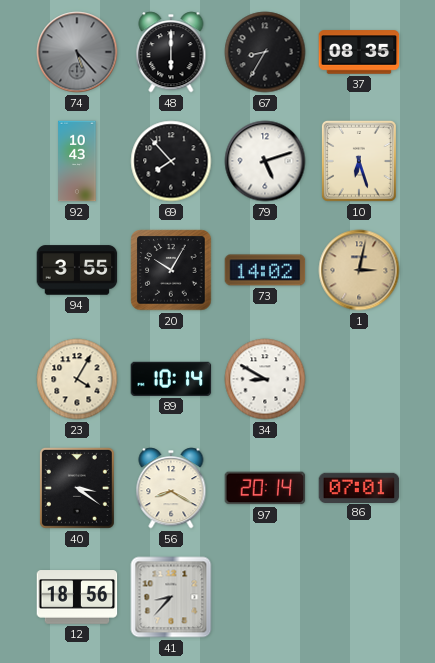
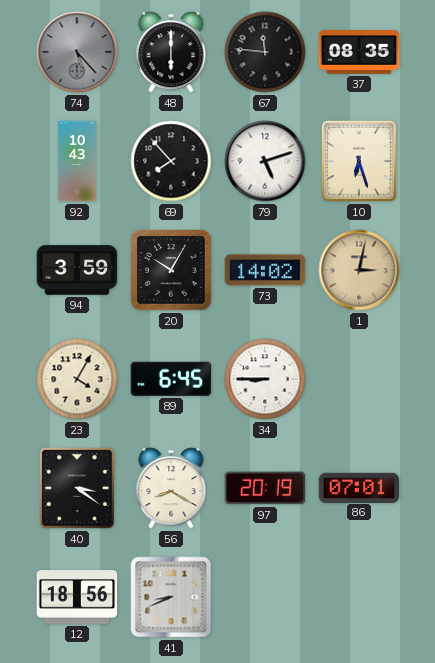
67: 8:35 -> 11:46 (265, 52)
94: 3:55 -> 3:59 (77, 270)
89: 10:14 -> 6:45 (171, 379)
34: 8:50 -> 8:45 (265, 379)
97: 20:14 -> 20:19 (265, 488)
41: 8:37 -> 8:41 (171, 597)
